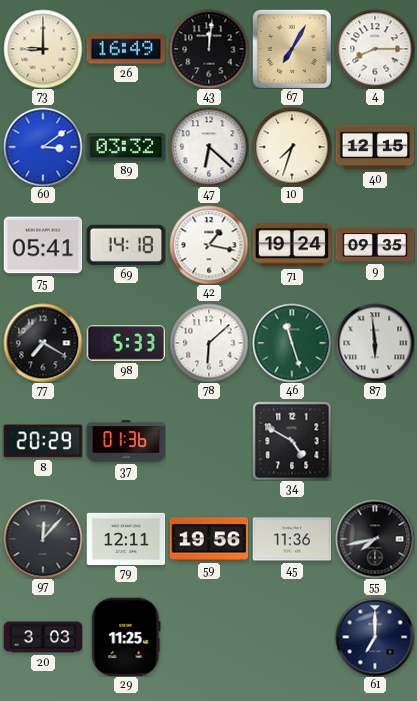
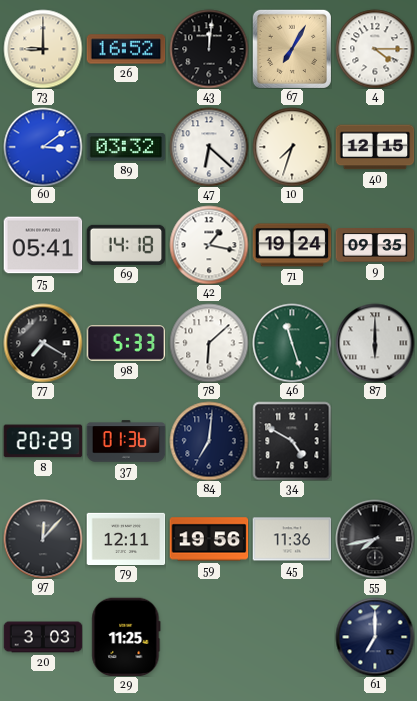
26: 16:49 -> 16:52 (126, 49)
4: 8:15 -> 4:15 (375, 49)
87: 5:59 -> 6:00 (375, 343)
84: none -> 7:01 (209, 441)
